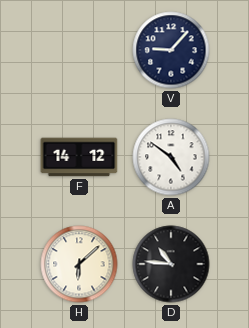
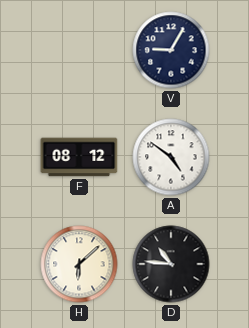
V: 9:07 -> 9:05 (171, 50)
F: 14:12 -> 08:12 (79, 157)
